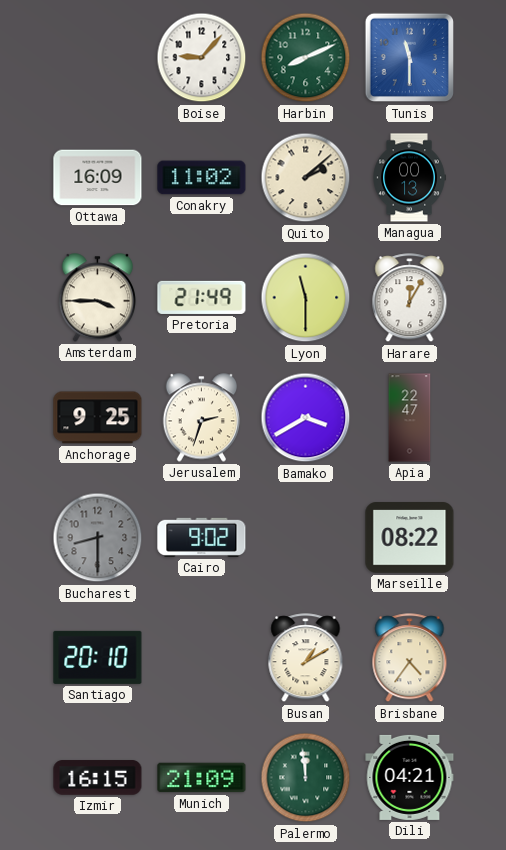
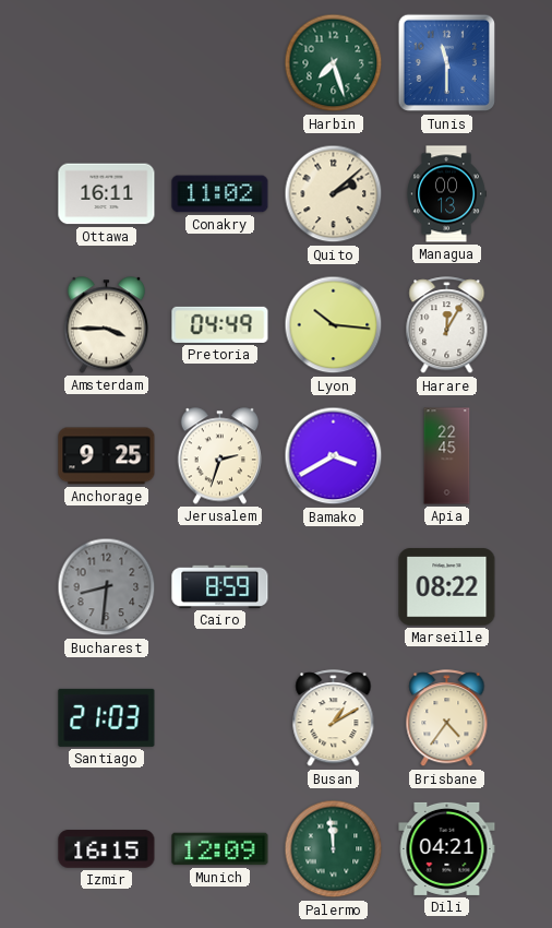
Boise: 9:07 -> none (202, 58)
Harbin: 8:11 -> 7:27 (334, 63)
Ottawa: 16:09 -> 16:11 (107, 194)
Pretoria: 21:49 -> 04:49 (220, 324)
Lyon: 11:30 -> 10:16 (334, 325)
Apia: 22:47 -> 22:45 (447, 456)
Bucharest: 8:30 -> 8:31 (107, 587)
Cairo: 9:02 -> 8:59 (220, 586)
Santiago: 20:10 -> 21:03 (107, 717)
Munich: 21:09 -> 12:09 (220, 849)
